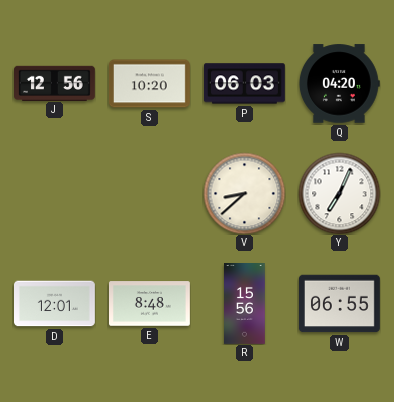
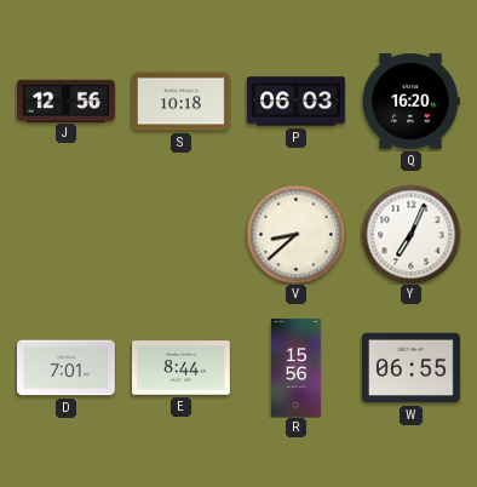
S: 10:20 -> 10:18 (180, 102)
Q: 04:20 -> 16:20 (412, 102)
D: 12:01 -> 7:01 (67, 368)
E: 8:48 -> 8:44 (182, 368)
